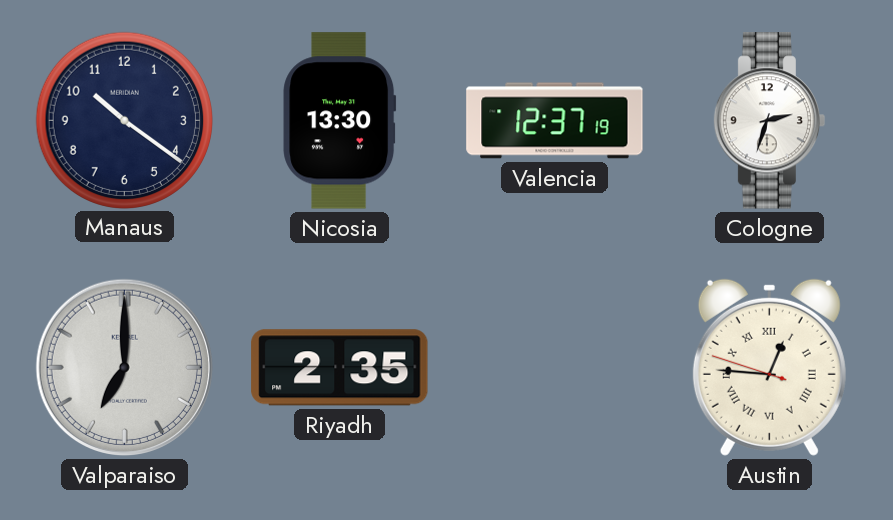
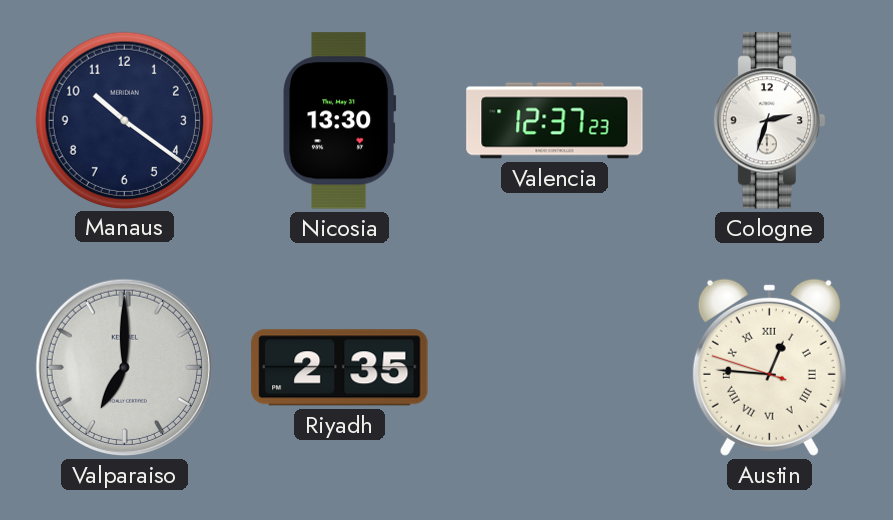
Valencia: 12:37:19 -> 12:37:23 (555, 121)
